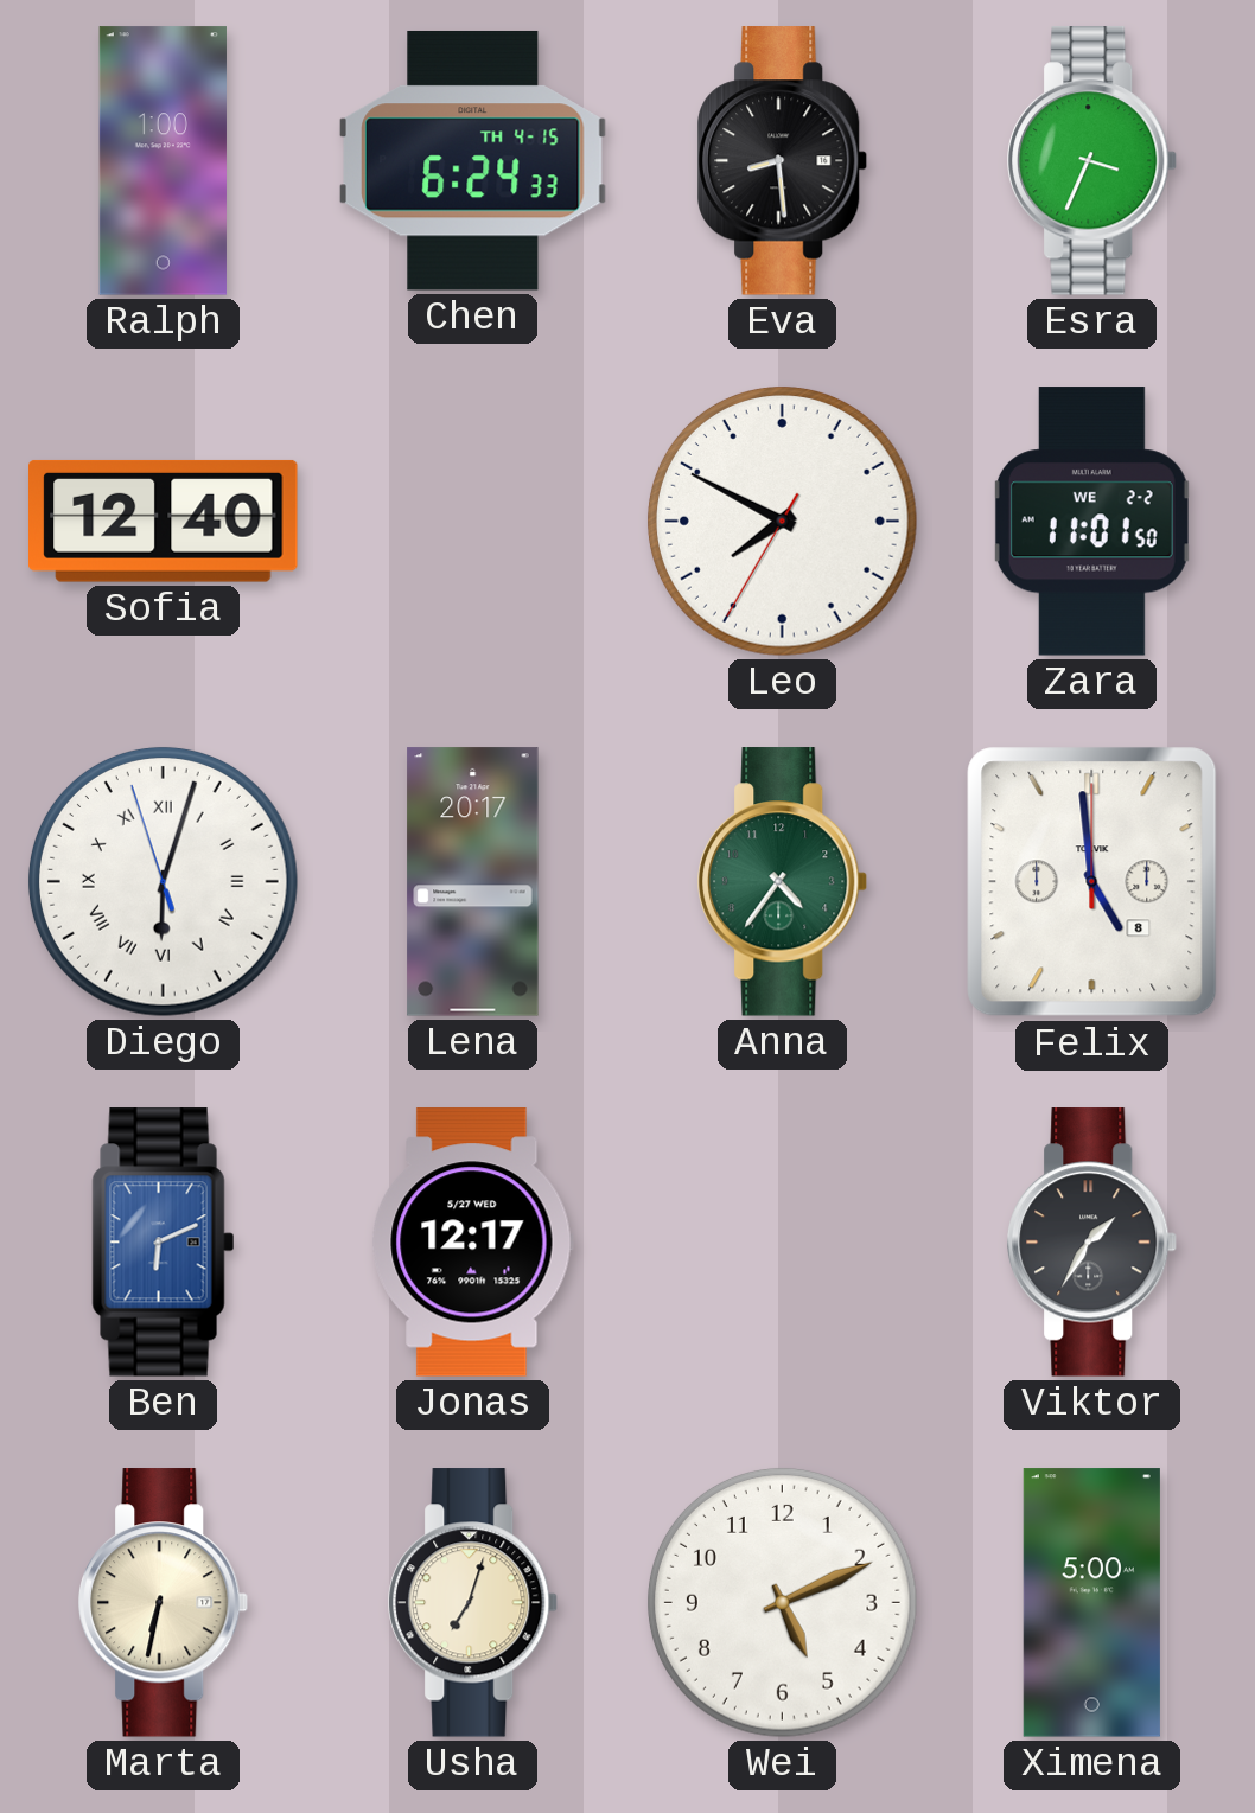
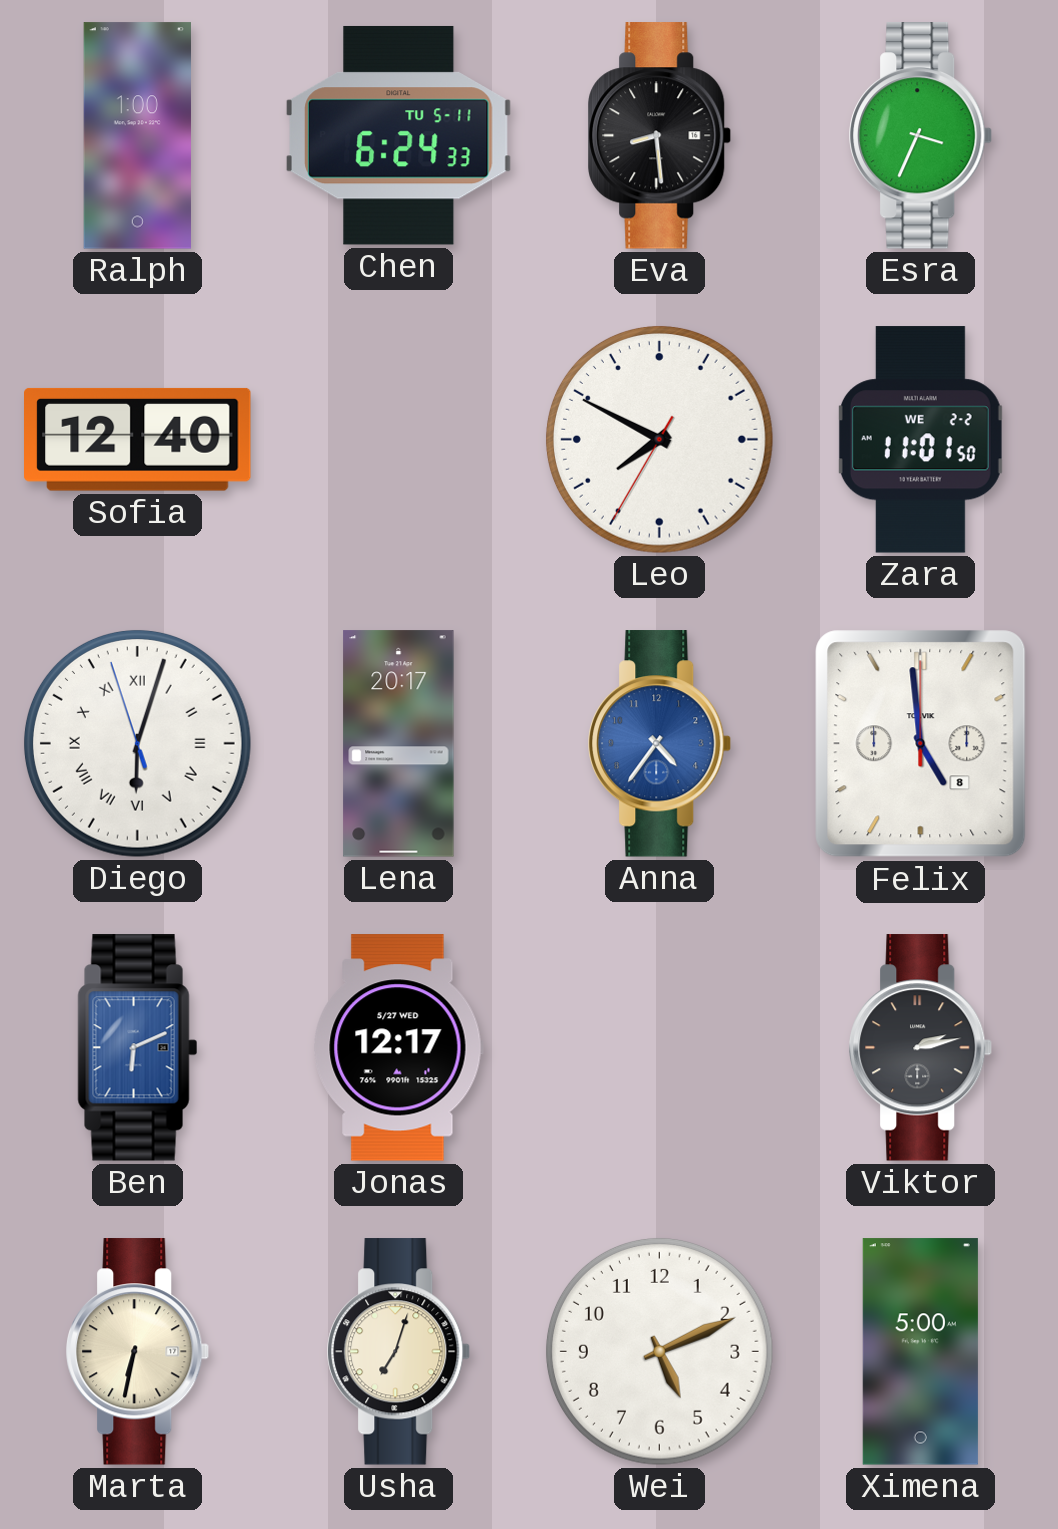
Chen date: TH 4-15 -> TU 5-11 (398, 135)
Anna dial: green -> blue (660, 744)
Viktor: 1:35 -> 2:13 (921, 1048)
